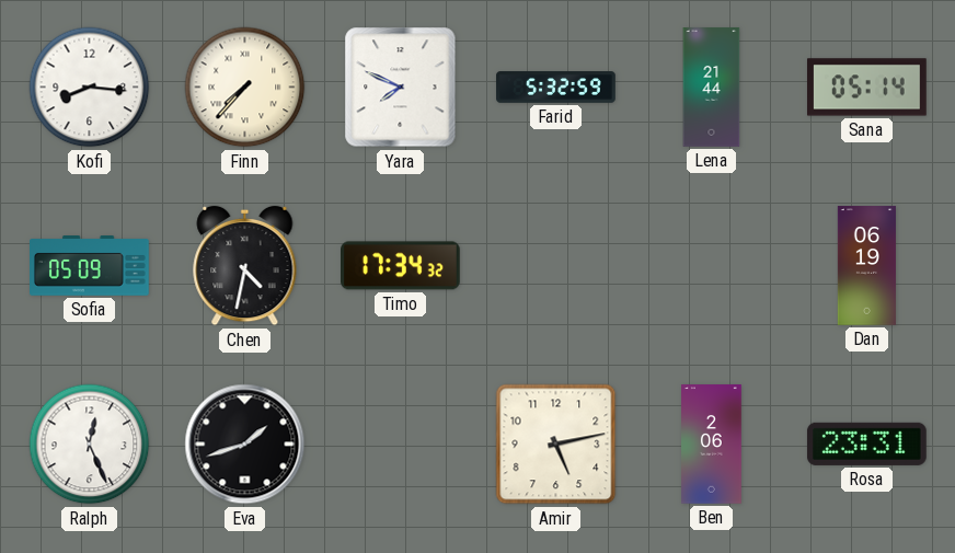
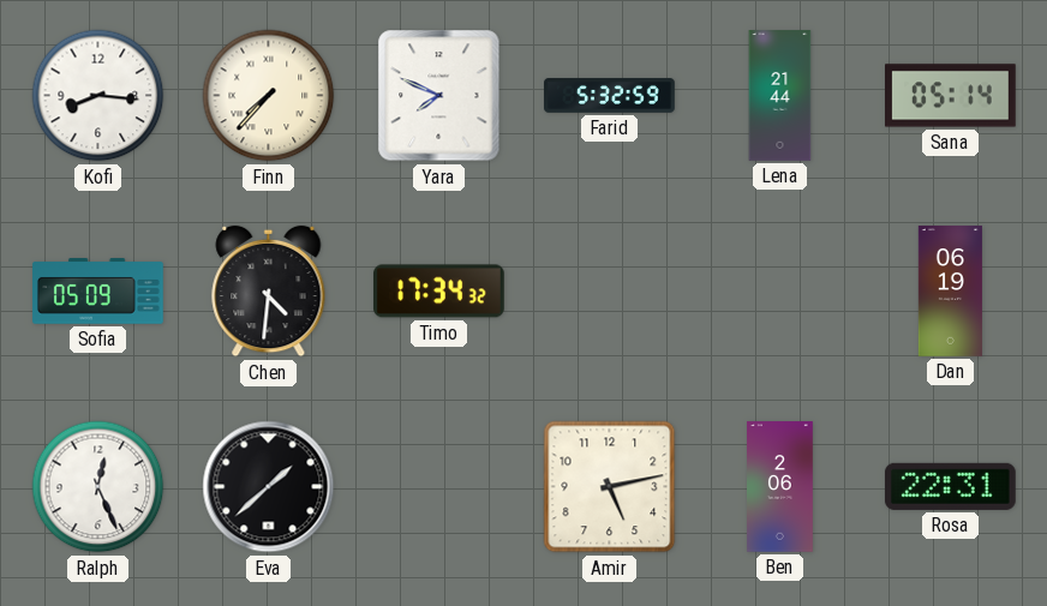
Chen: 4:32 -> 4:31 (269, 292)
Eva: 1:42 -> 1:38 (269, 487)
Rosa: 23:31 -> 22:31 (950, 486)
